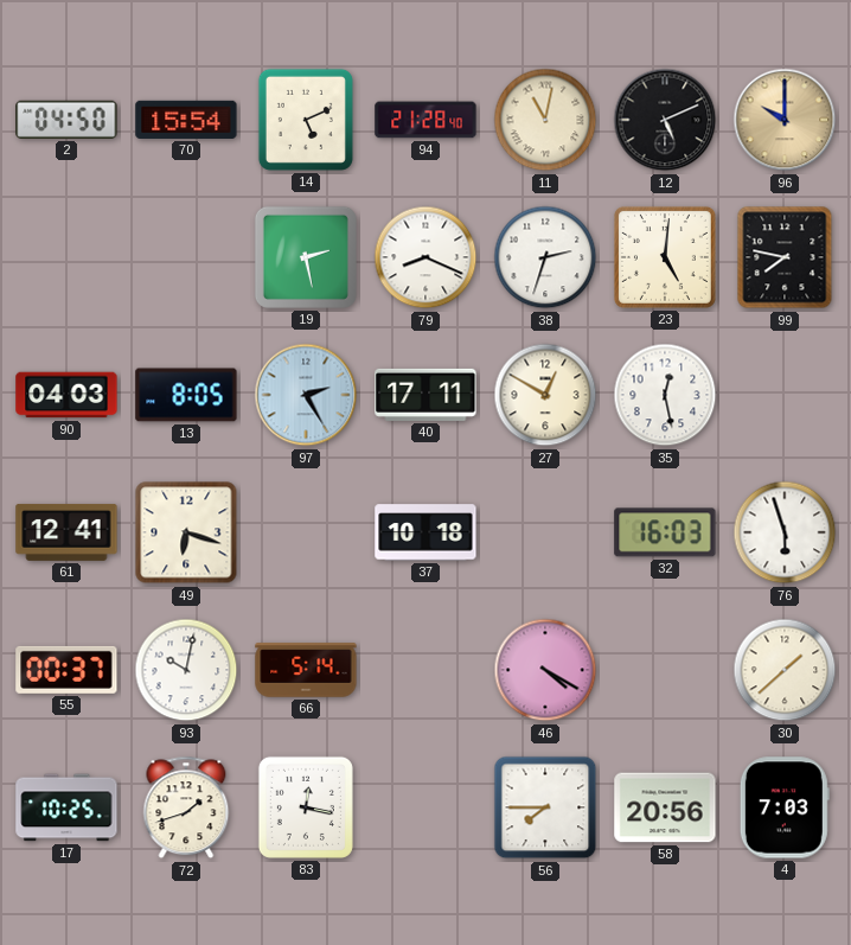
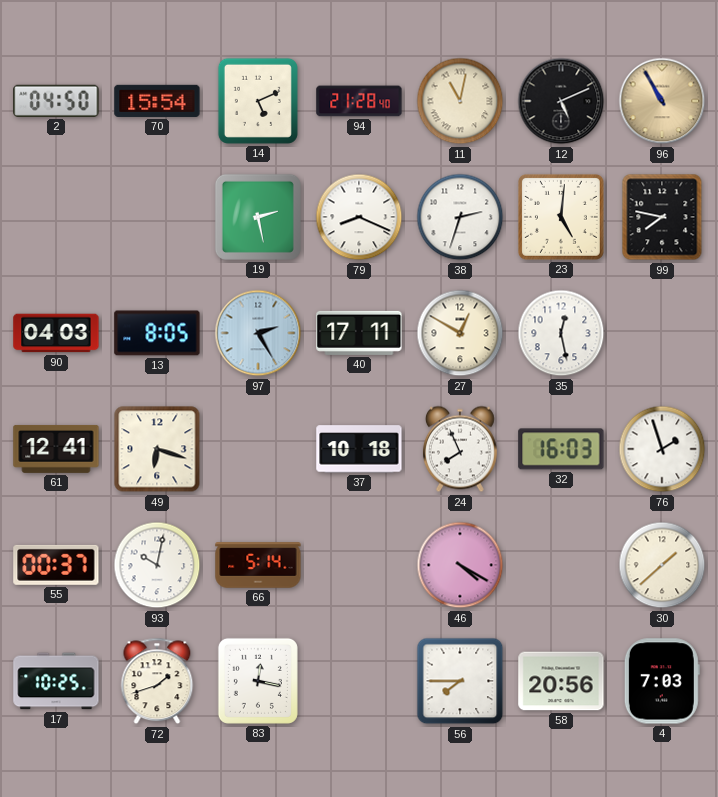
96: 10:00 -> 10:55 (662, 101)
24: none -> 7:56 (460, 449)
76: 5:57 -> 1:57 (662, 449)
